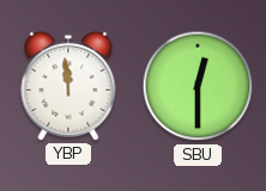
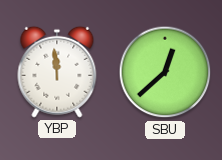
SBU: 12:30 -> 12:38 (165, 72)
